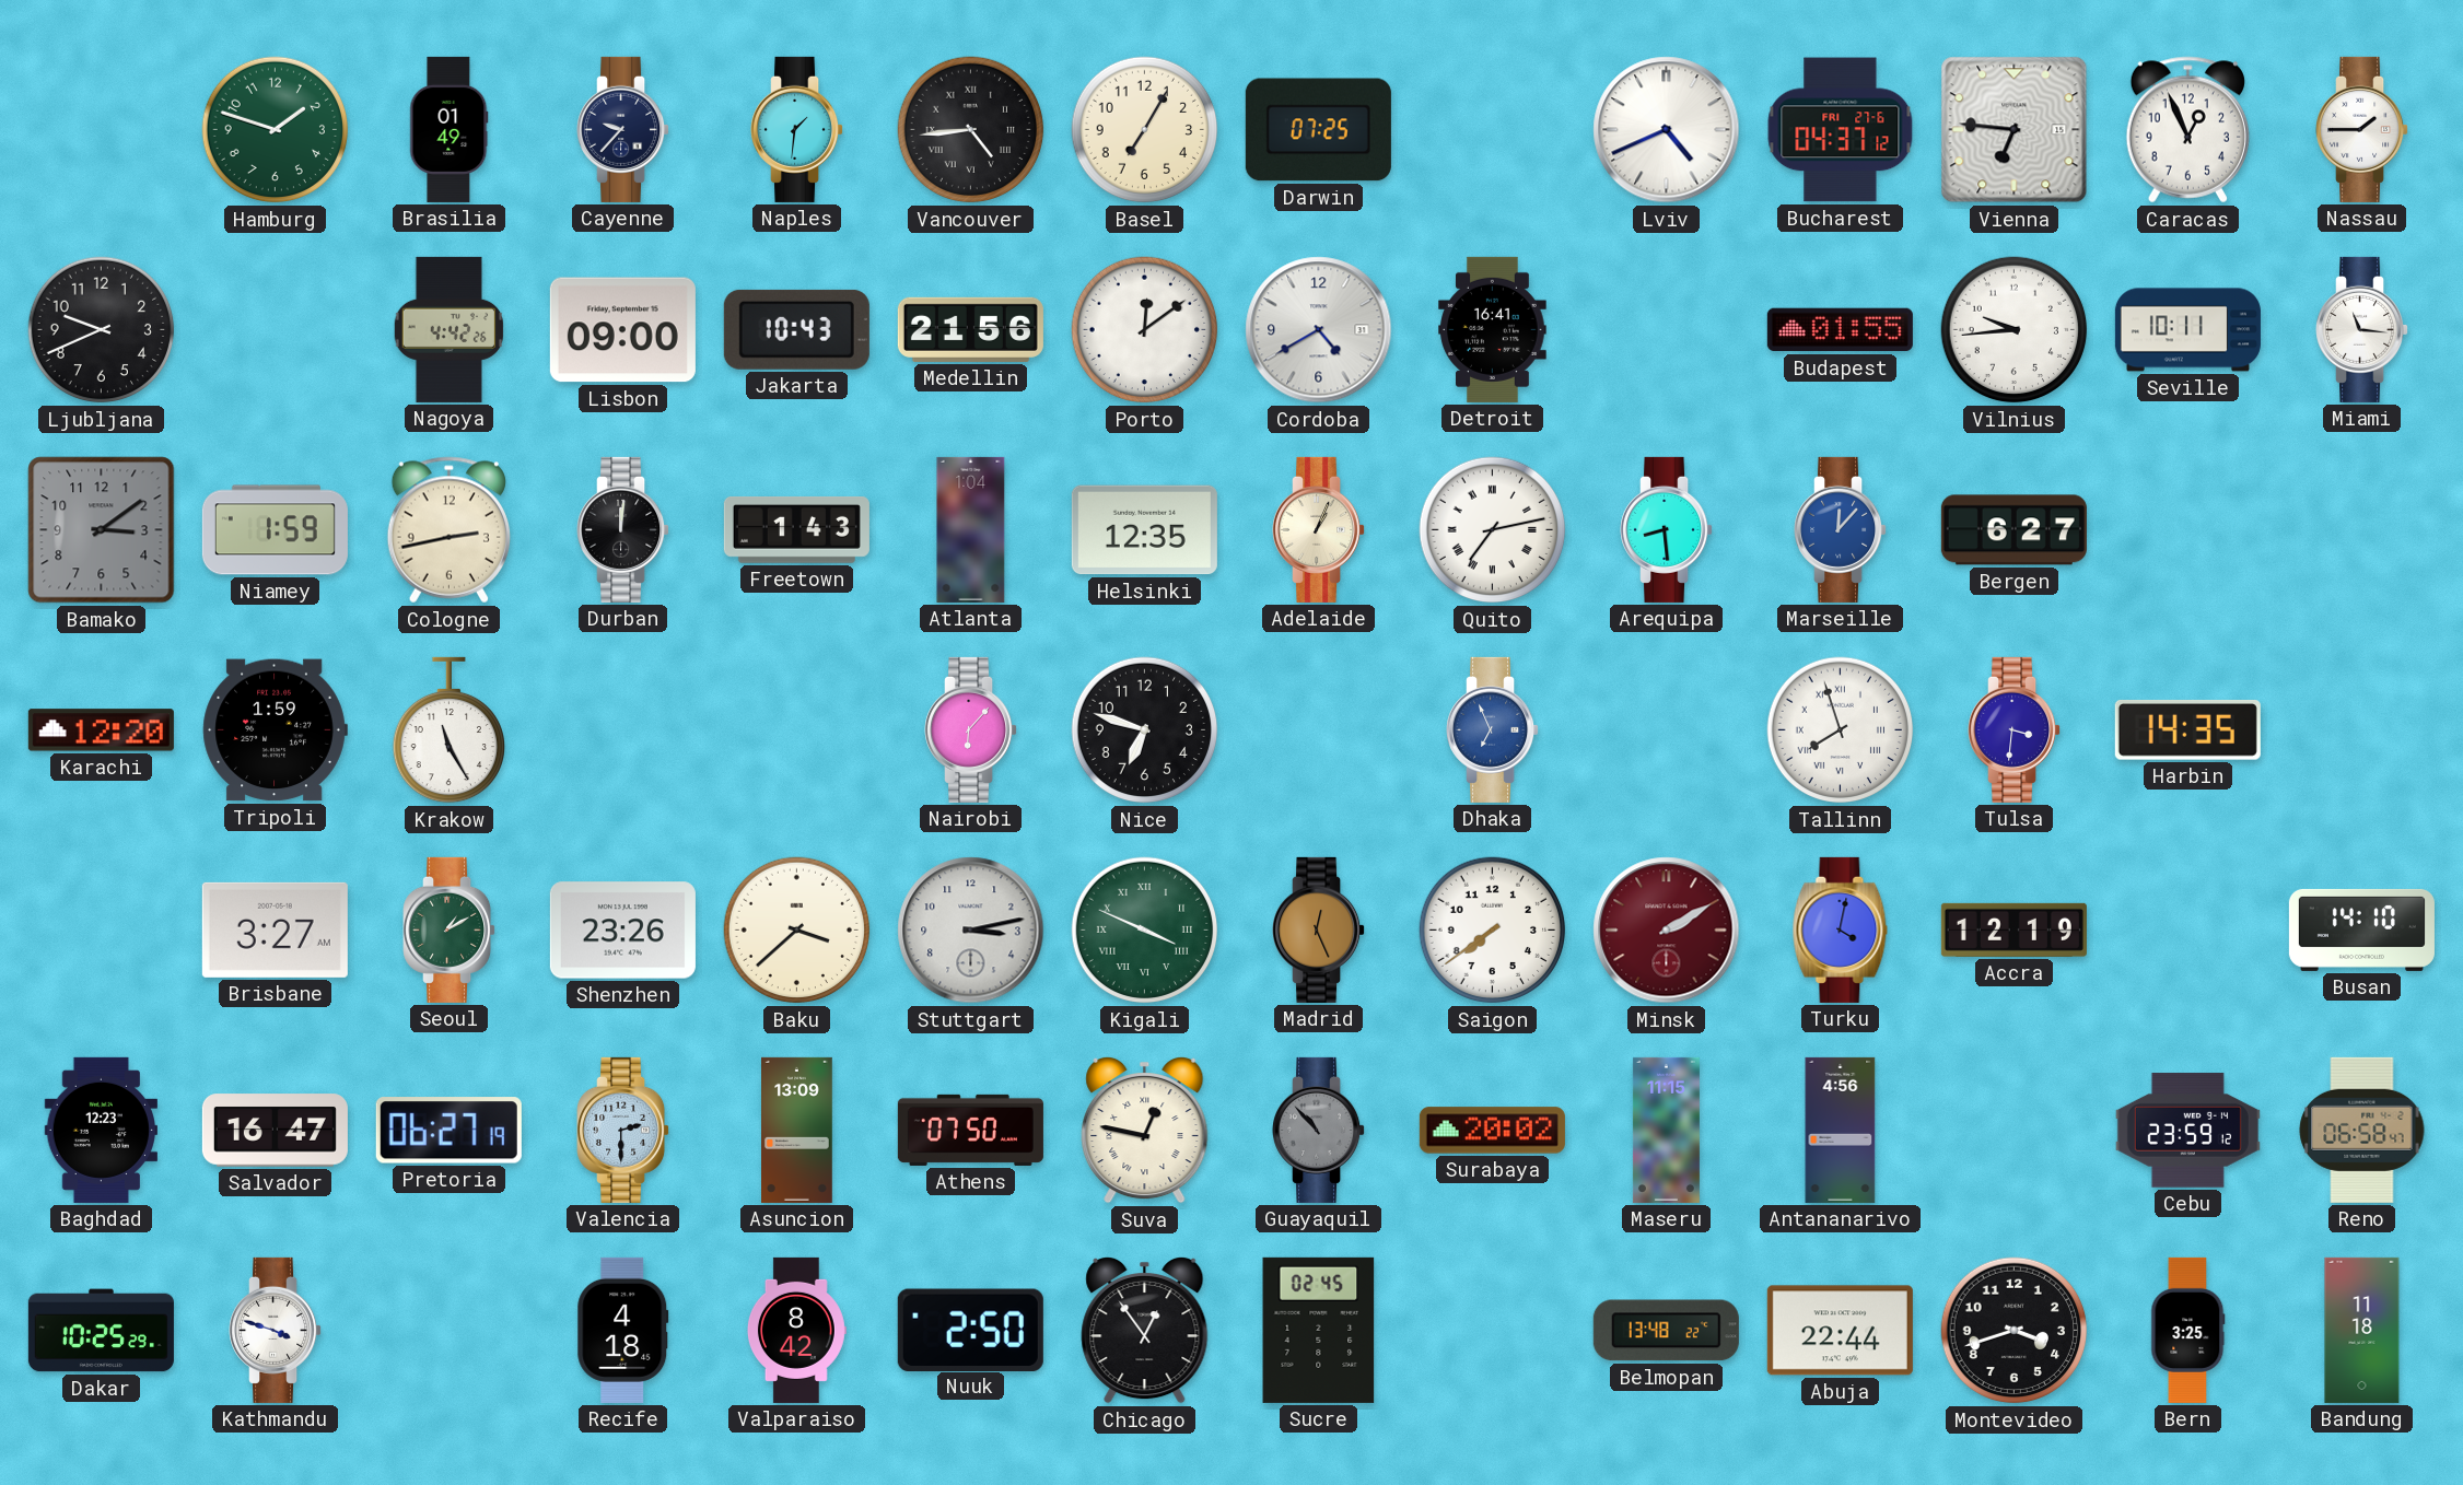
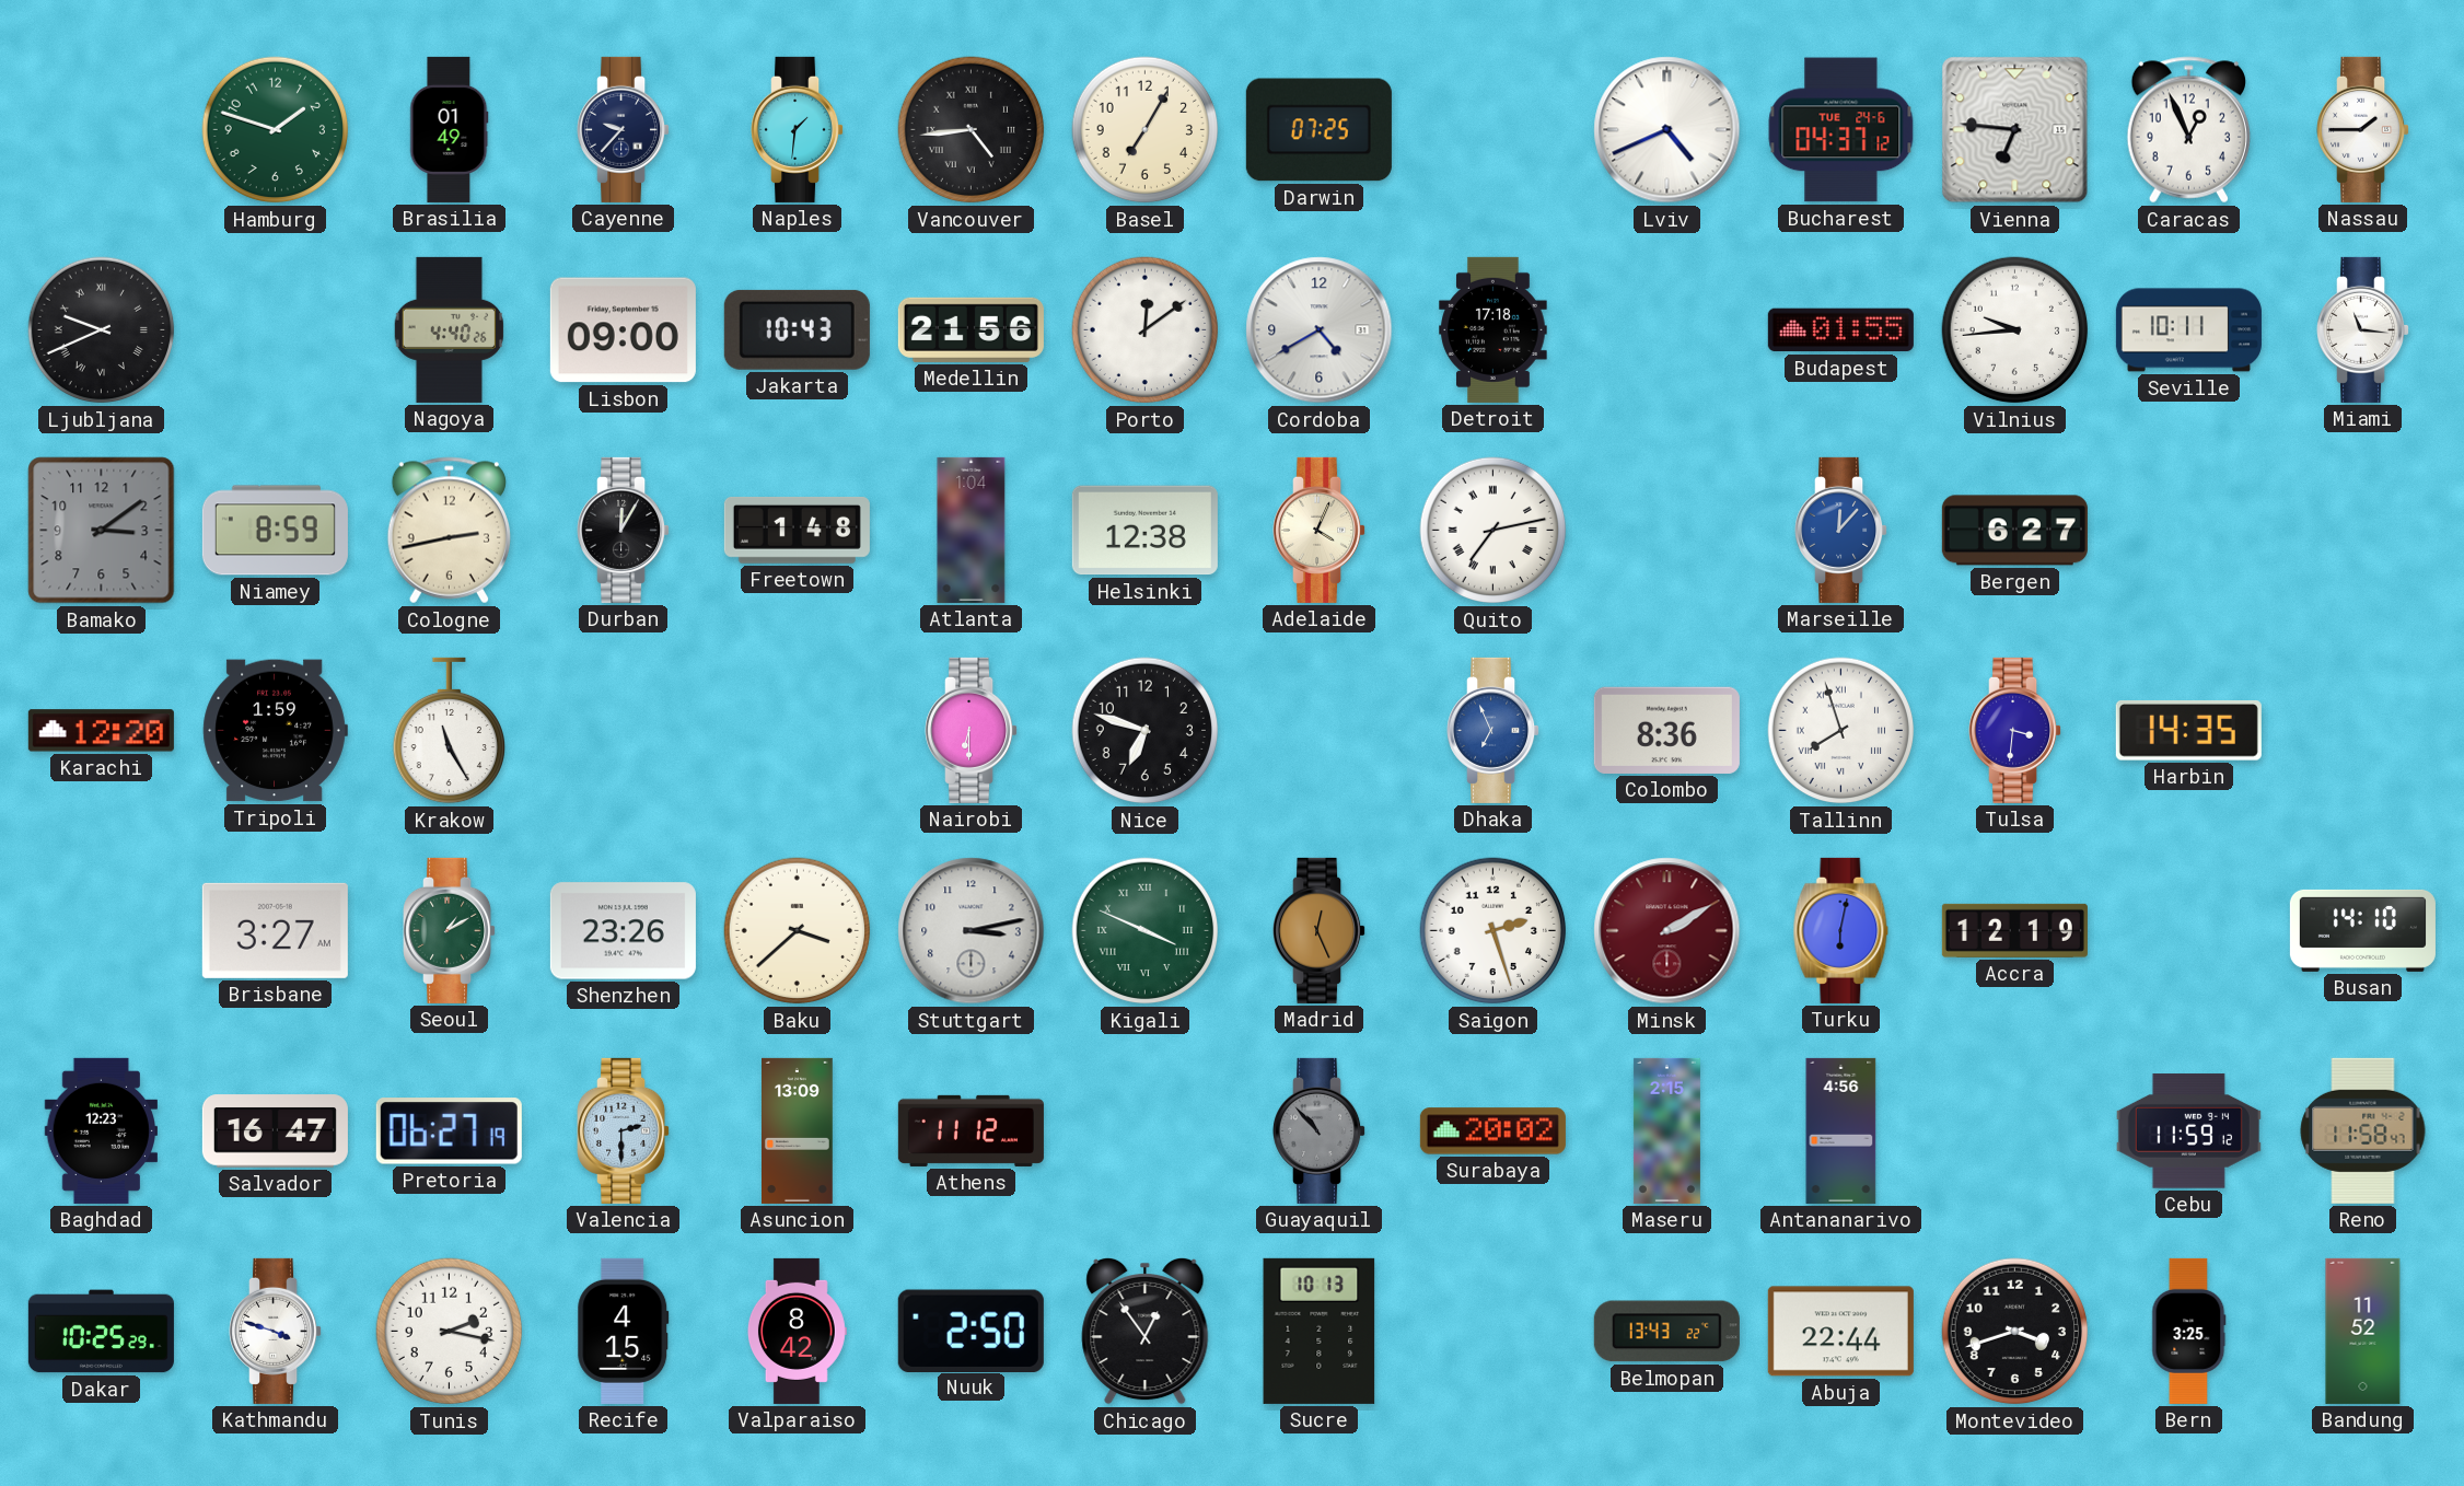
Bucharest date: FRI 27-6 -> TUE 24-6 (1841, 130)
Ljubljana numerals: Arabic -> Roman (102, 330)
Nagoya: 4:42 -> 4:40 (449, 329)
Detroit: 16:41 -> 17:18 (1493, 329)
Niamey: 1:59 -> 8:59 (275, 531)
Durban: 12:01 -> 12:05 (624, 530)
Freetown: 1:43 -> 1:48 (797, 530)
Helsinki: 12:35 -> 12:38 (1144, 531)
Adelaide: 1:04 -> 4:04 (1320, 530)
Arequipa: 8:29 -> none (1667, 529)
Nairobi: 6:07 -> 6:30 (972, 730)
Colombo: none -> 8:36 (1666, 730)
Saigon: 7:39 -> 2:27 (1493, 931)
Turku: 4:02 -> 6:02 (1841, 930)
Athens: 07:50 -> 11:12 (971, 1130)
Suva: 12:47 -> none (1145, 1130)
Maseru: 11:15 -> 2:15 (1666, 1130)
Cebu: 23:59 -> 11:59 (2188, 1131)
Reno: 06:58 -> 11:58 (2363, 1130)
Tunis: none -> 2:17 (450, 1332)
Recife: 4:18 -> 4:15 (624, 1331)
Sucre: 02:45 -> 10:13 (1320, 1331)
Belmopan: 13:48 -> 13:43 (1666, 1332)
Bandung: 11:18 -> 11:52 (2363, 1331)
